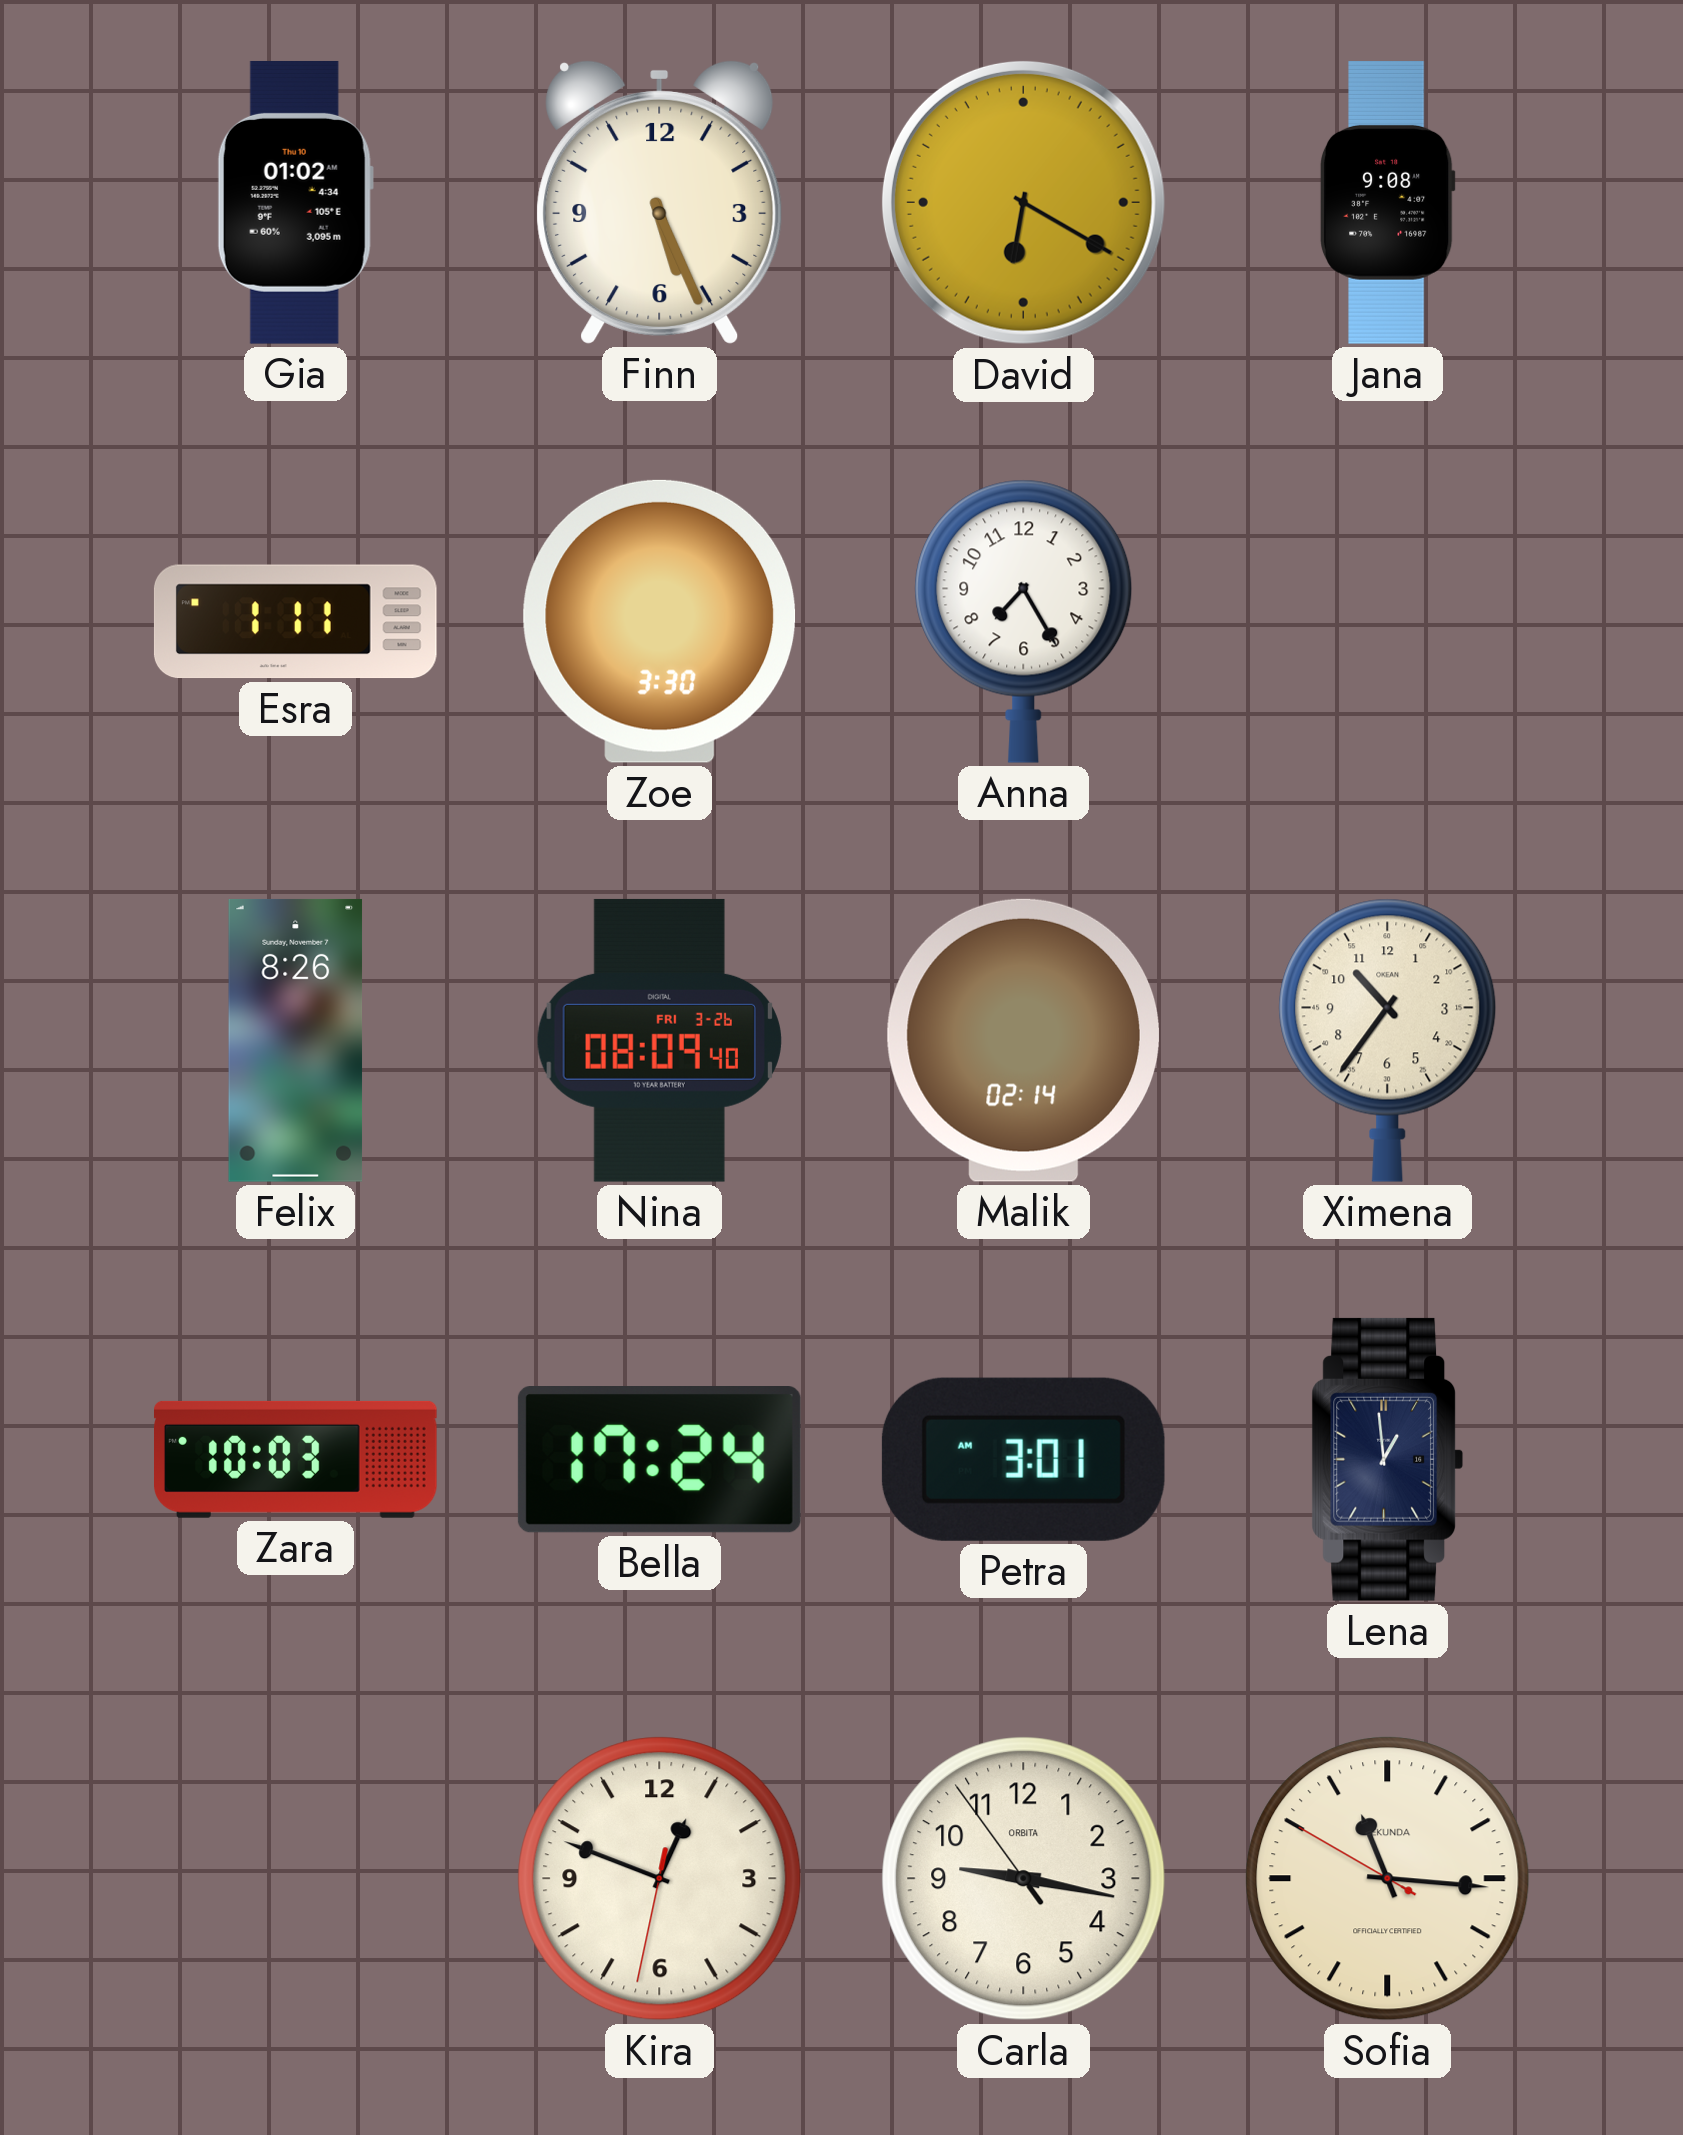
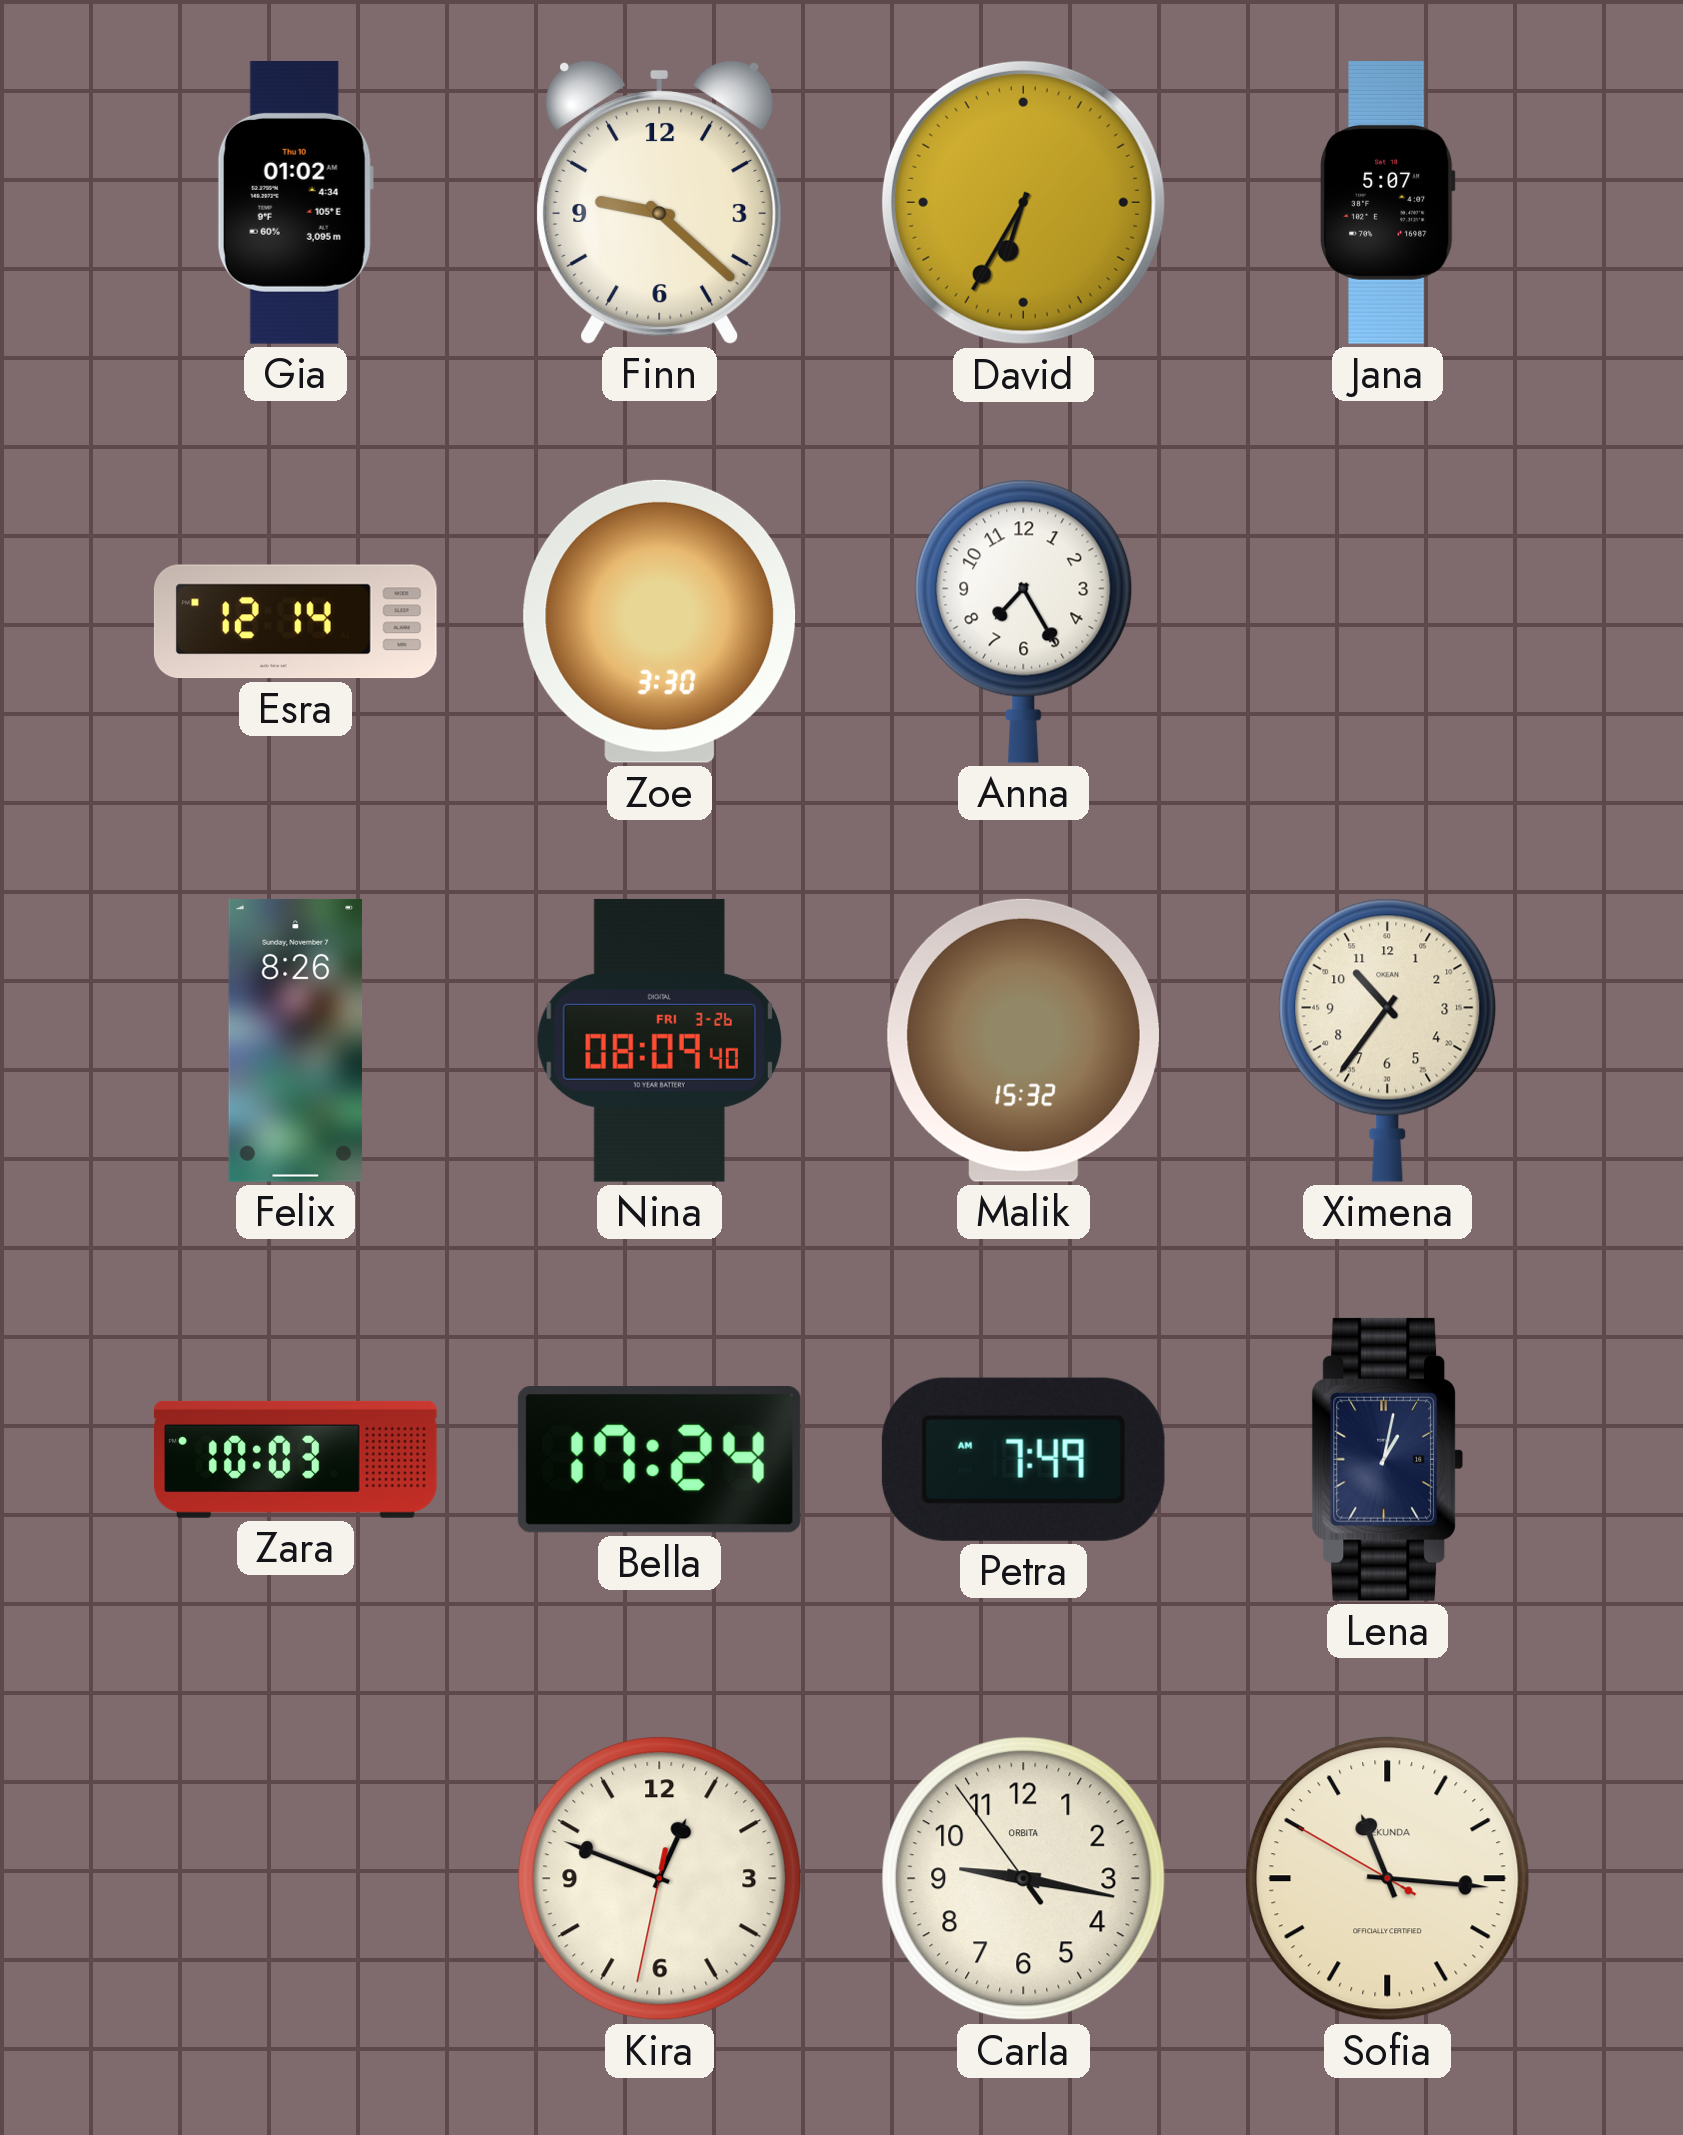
Finn: 5:26 -> 9:22 (660, 202)
David: 6:20 -> 6:35 (1023, 202)
Jana: 9:08 -> 5:07 (1387, 202)
Esra: 1:11 -> 12:14 (295, 622)
Malik: 02:14 -> 15:32 (1023, 1040)
Petra: 3:01 -> 7:49 (1023, 1459)
Lena: 12:59 -> 1:02 (1388, 1459)
